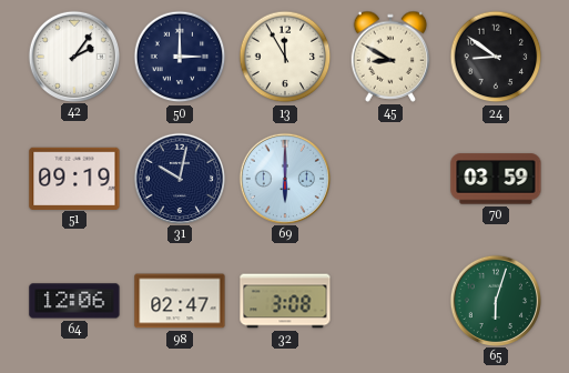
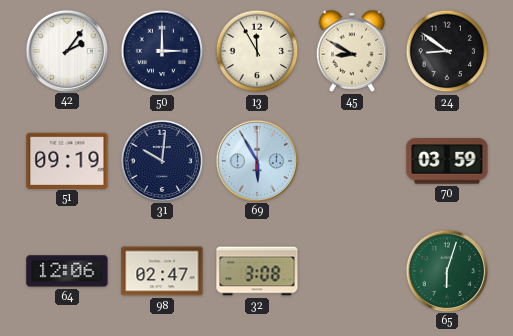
31: 10:02 -> 10:01 (161, 160)
69: 6:00 -> 5:55 (256, 160)
